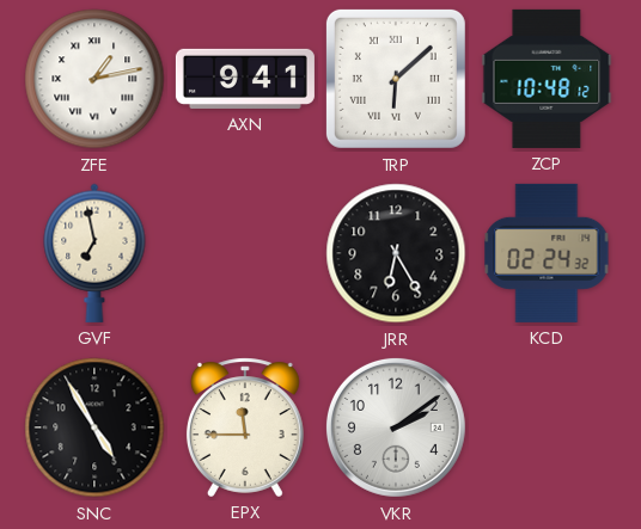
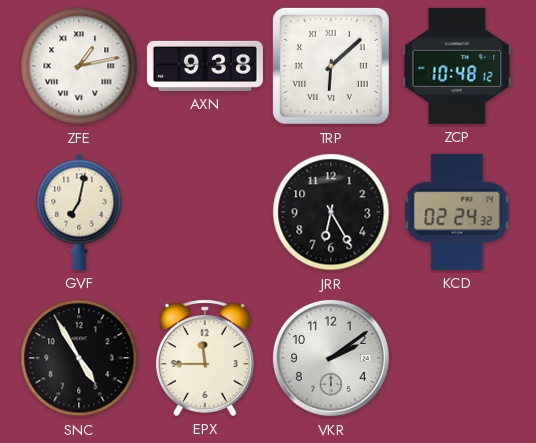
AXN: 9:41 -> 9:38 (205, 66)
GVF: 6:58 -> 7:02 (79, 212)
